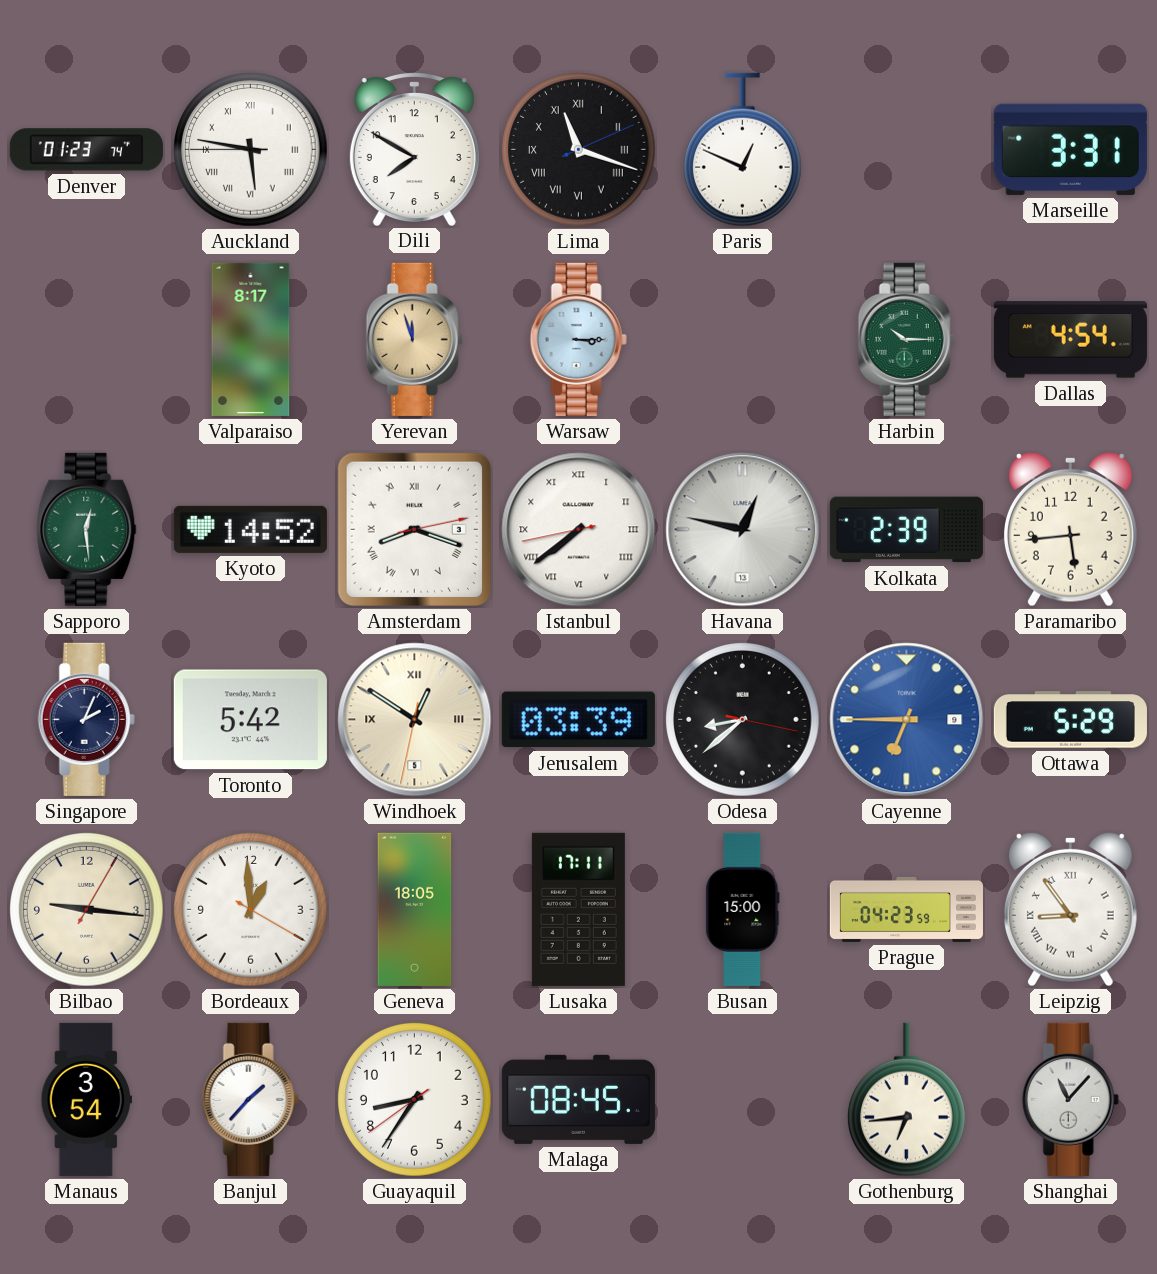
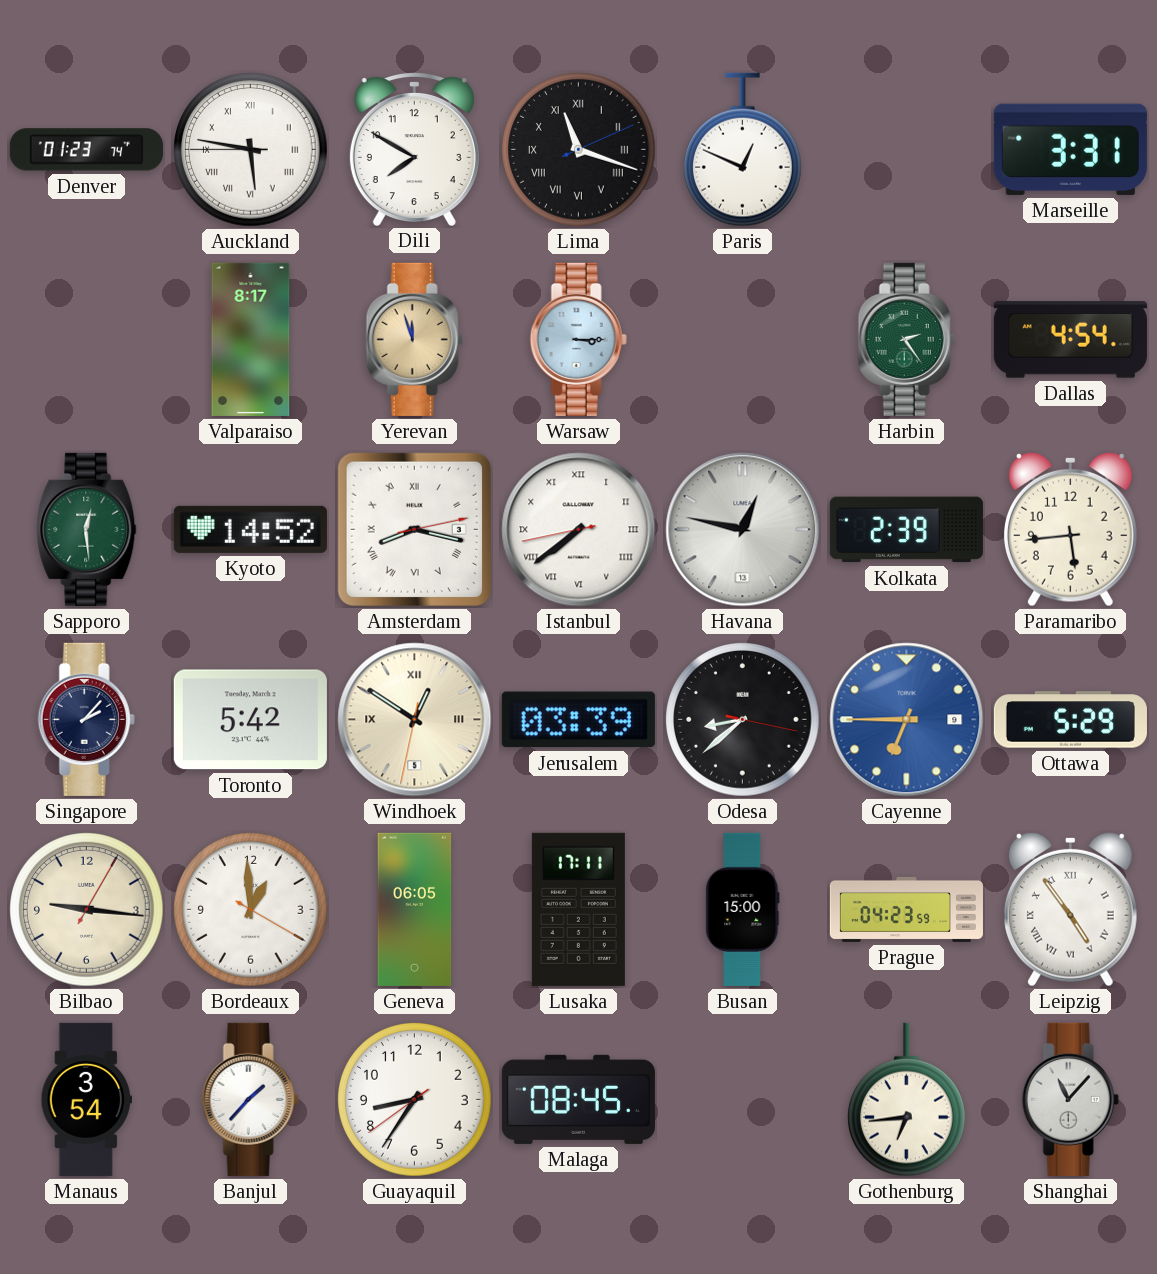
Harbin: 10:15 -> 2:24 (906, 339)
Amsterdam: 8:18 -> 8:17 (414, 529)
Singapore: 2:04 -> 2:07 (86, 719)
Geneva: 18:05 -> 06:05 (415, 909)
Leipzig: 8:54 -> 4:54 (1070, 909)
